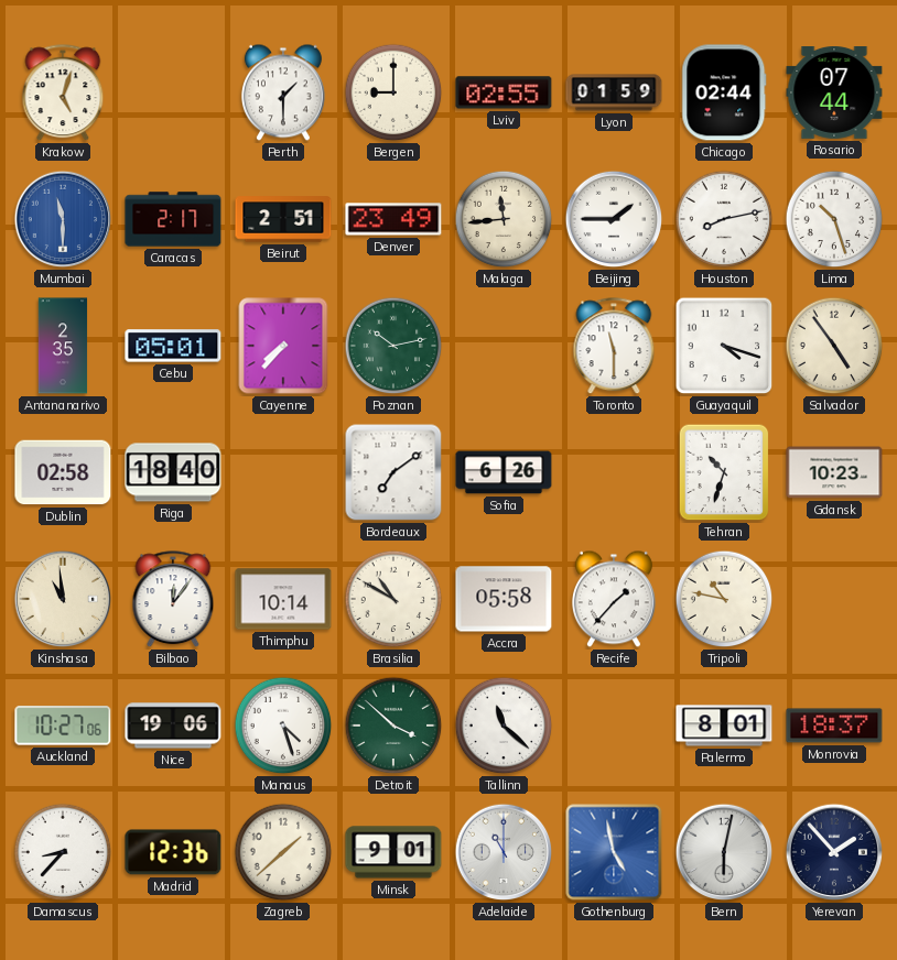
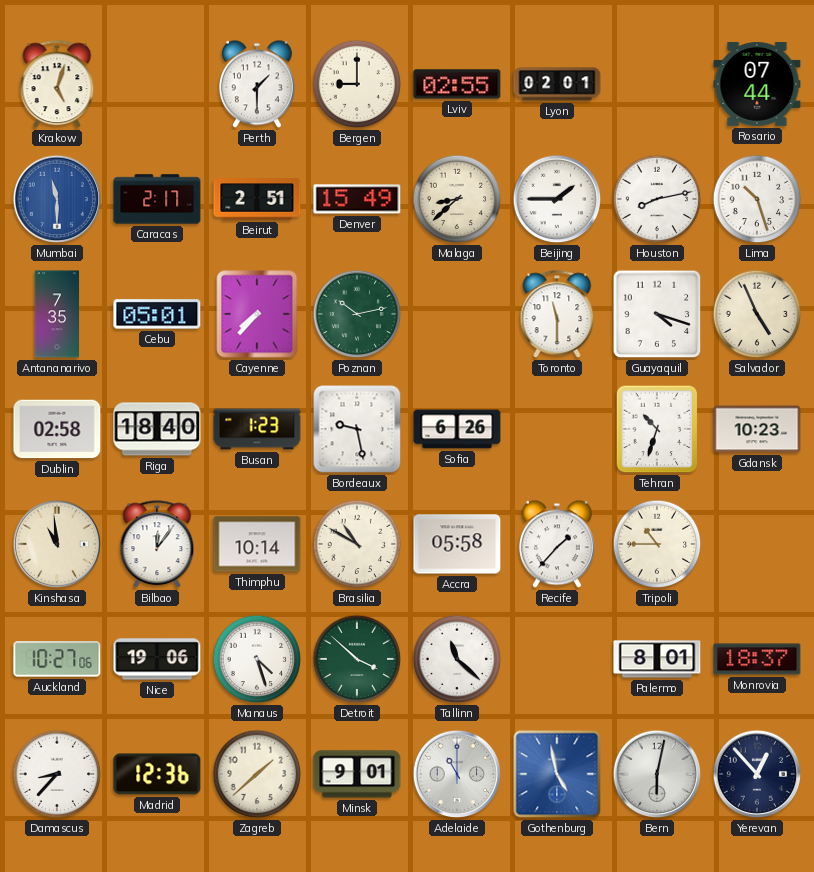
Lyon: 01:59 -> 02:01 (557, 84)
Chicago: 02:44 -> none (724, 92)
Denver: 23:49 -> 15:49 (357, 199)
Malaga: 11:44 -> 8:38 (457, 199)
Antananarivo: 2:35 -> 7:35 (57, 314)
Salvador: 4:54 -> 4:56 (757, 314)
Busan: none -> 1:23 (257, 429)
Bordeaux: 7:09 -> 9:28 (357, 429)
Tripoli: 10:47 -> 10:45 (657, 544)
Yerevan: 1:53 -> 12:53 (757, 774)
